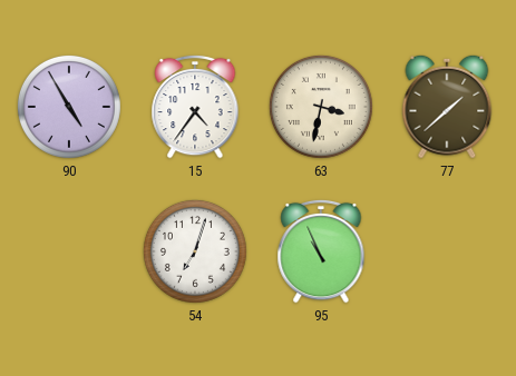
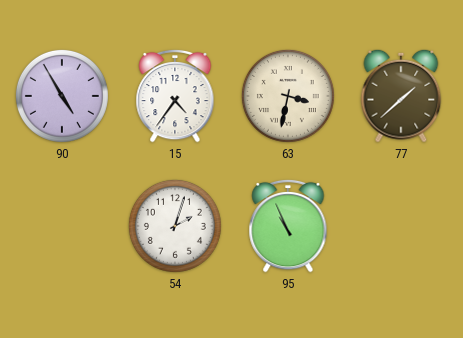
54: 7:03 -> 2:03 (175, 226)
